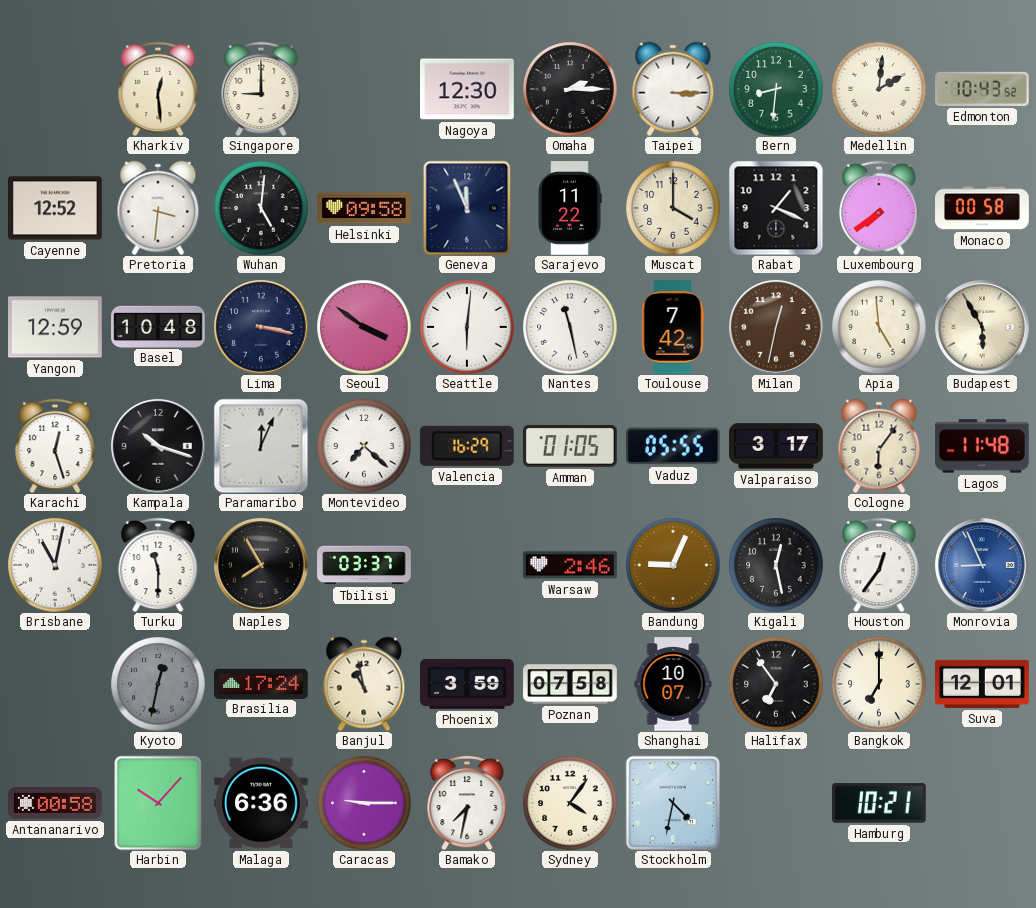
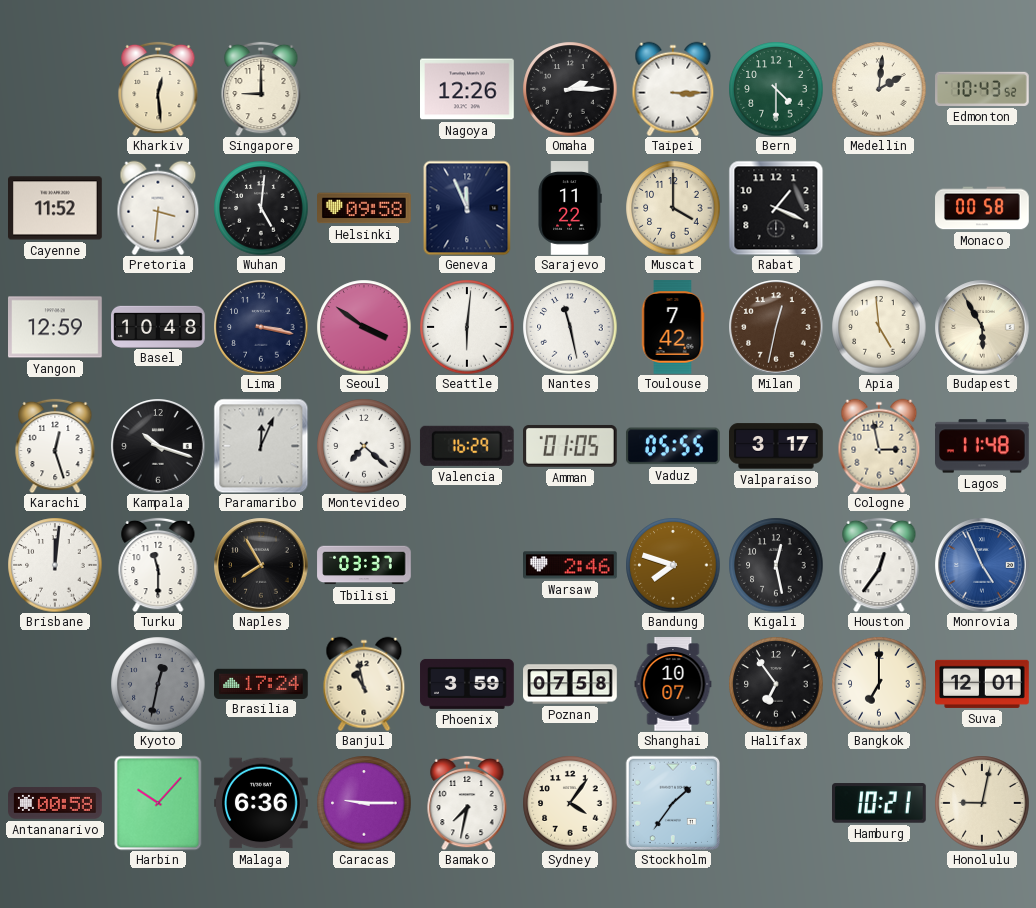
Nagoya: 12:30 -> 12:26 (467, 89)
Bern: 8:31 -> 4:30 (776, 89)
Cayenne: 12:52 -> 11:52 (56, 208)
Luxembourg: 7:39 -> none (879, 208)
Cologne: 6:06 -> 2:58 (879, 446)
Brisbane: 11:02 -> 12:01 (55, 565)
Bandung: 9:04 -> 7:48 (673, 565)
Monrovia: 8:56 -> 4:56 (982, 565)
Stockholm: 4:32 -> 1:36 (672, 802)
Honolulu: none -> 9:02 (982, 803)
